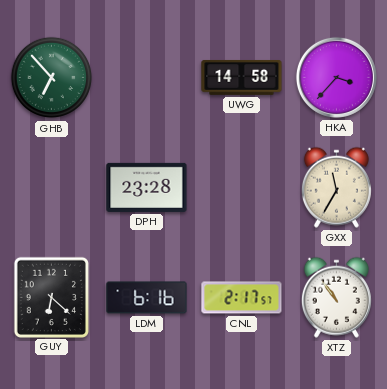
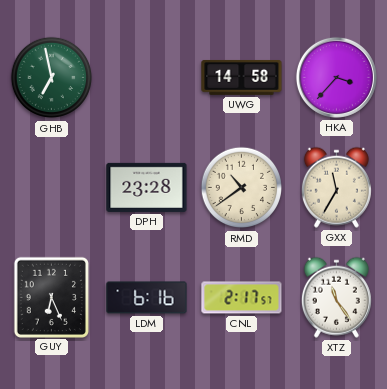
GHB: 6:53 -> 6:58 (52, 78)
RMD: none -> 10:39 (242, 188)
GUY: 6:22 -> 6:26 (51, 297)
XTZ: 10:54 -> 11:24 (336, 297)
